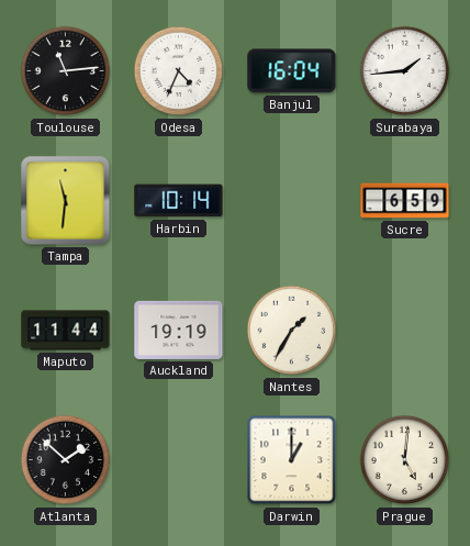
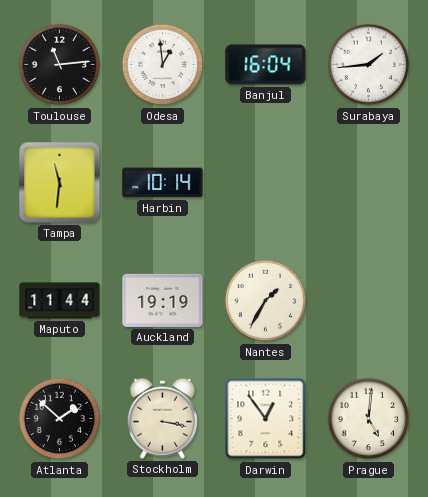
Odesa: 4:34 -> 12:59 (163, 65)
Sucre: 6:59 -> none (405, 201)
Stockholm: none -> 3:17 (162, 418)
Darwin: 1:00 -> 12:54 (266, 419)
